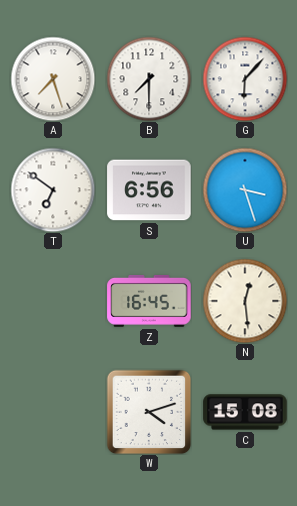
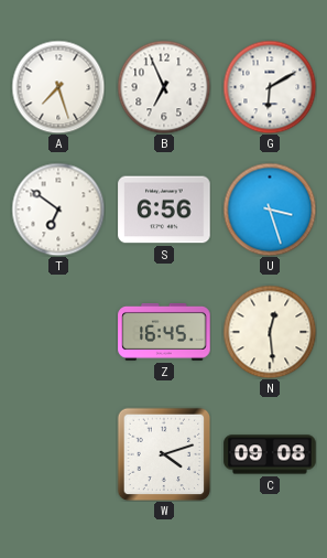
B: 7:30 -> 6:56 (164, 87)
G: 6:07 -> 6:10 (270, 87)
C: 15:08 -> 09:08 (270, 454)
